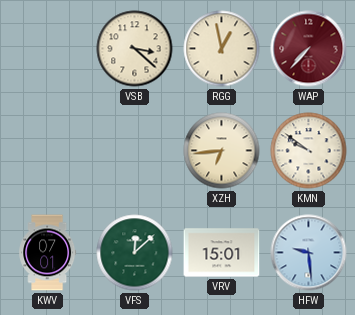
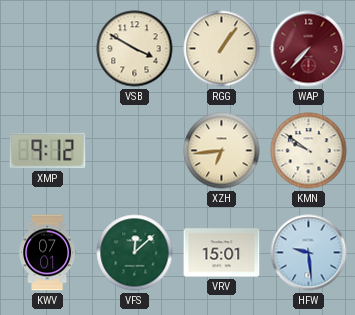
VSB: 3:22 -> 3:50 (135, 49)
RGG: 12:58 -> 1:06 (222, 49)
XMP: none -> 9:12 (48, 151)
